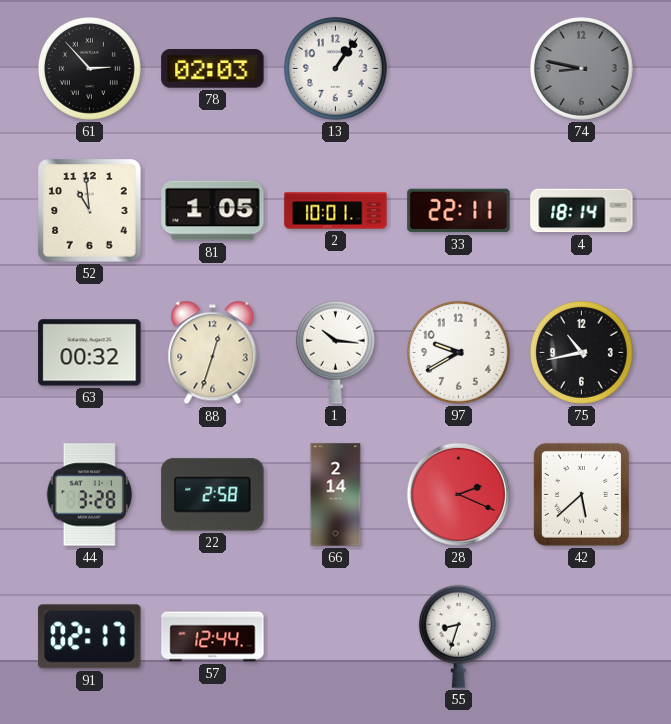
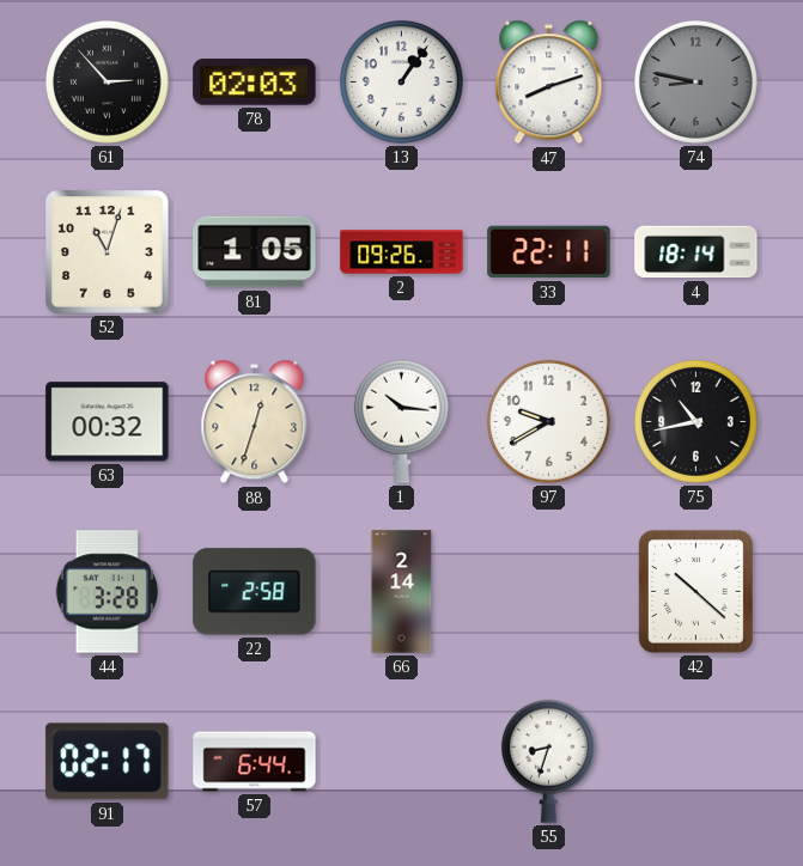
47: none -> 8:12 (549, 83)
52: 10:59 -> 11:03 (108, 252)
2: 10:01 -> 09:26 (402, 252)
28: 2:19 -> none (458, 494)
42: 5:38 -> 10:22 (695, 591)
57: 12:44 -> 6:44 (255, 762)
